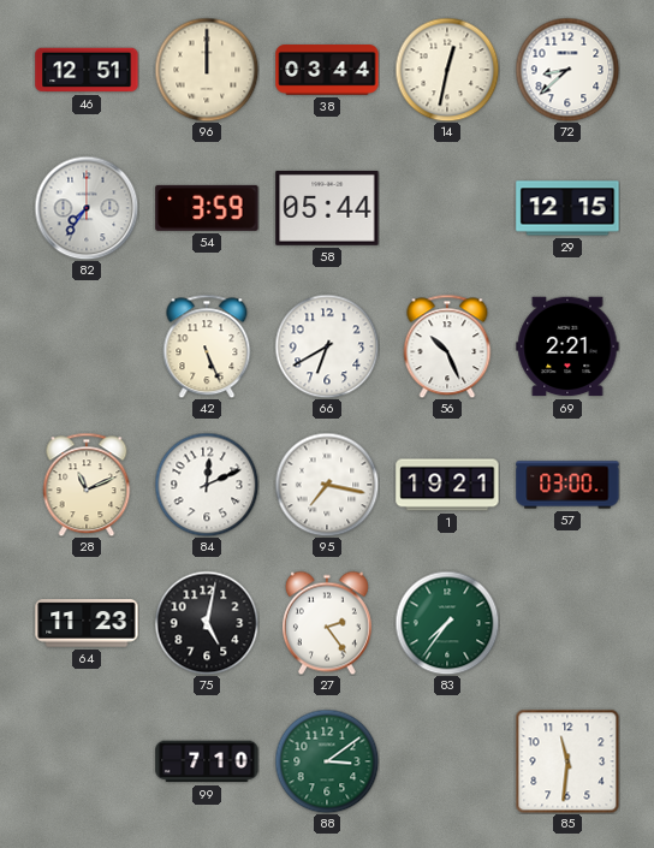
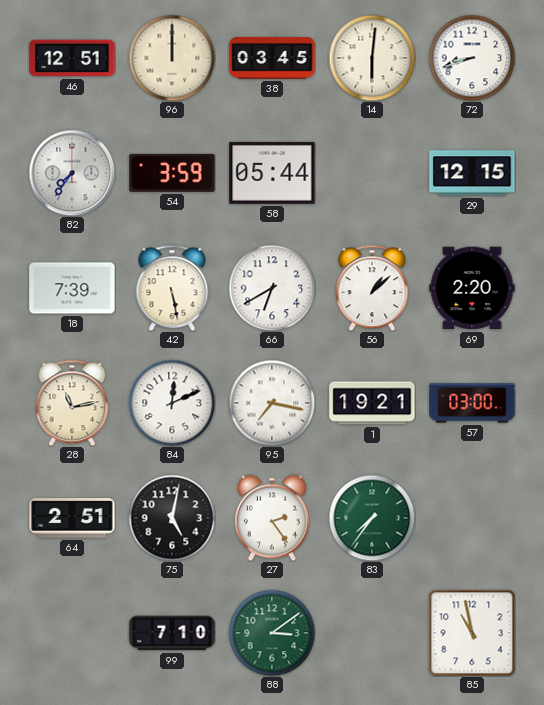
38: 03:44 -> 03:45 (272, 58)
14: 12:32 -> 6:01 (372, 58)
72: 8:38 -> 8:42 (472, 58)
18: none -> 7:39 (72, 288)
42: 5:26 -> 5:28 (172, 288)
56: 10:26 -> 1:08 (372, 288)
69: 2:21 -> 2:20 (472, 288)
28: 11:11 -> 11:13 (72, 403)
64: 11:23 -> 2:51 (72, 518)
85: 11:31 -> 10:58 (472, 633)
